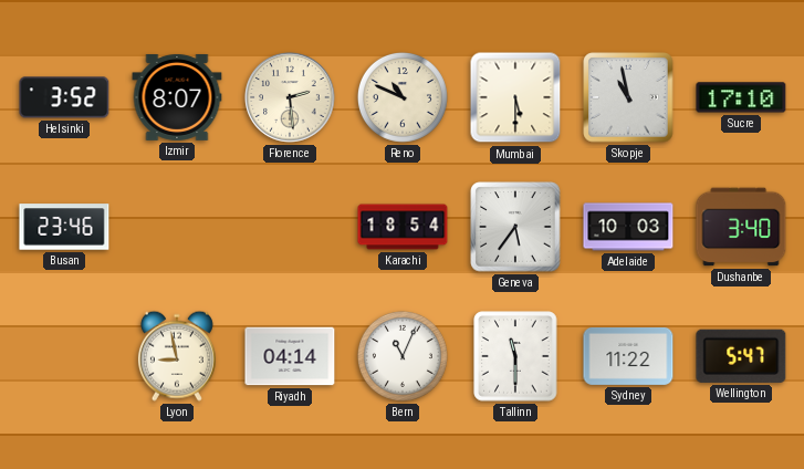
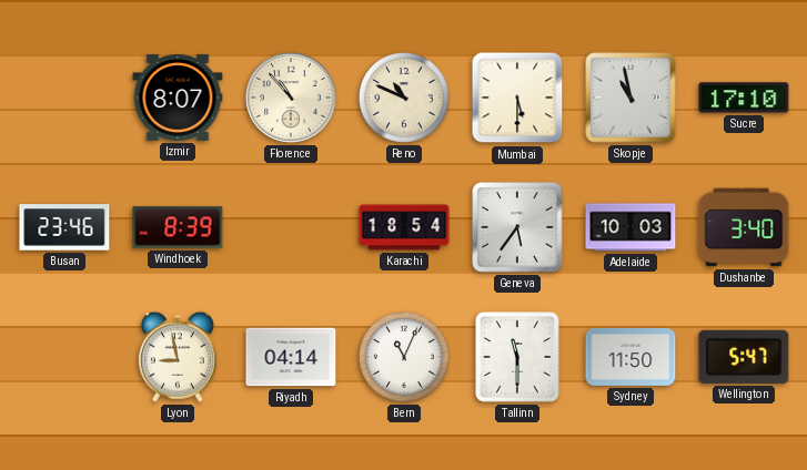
Helsinki: 3:52 -> none (64, 97)
Florence: 2:29 -> 10:53 (291, 98)
Windhoek: none -> 8:39 (178, 227)
Sydney: 11:22 -> 11:50 (631, 357)
